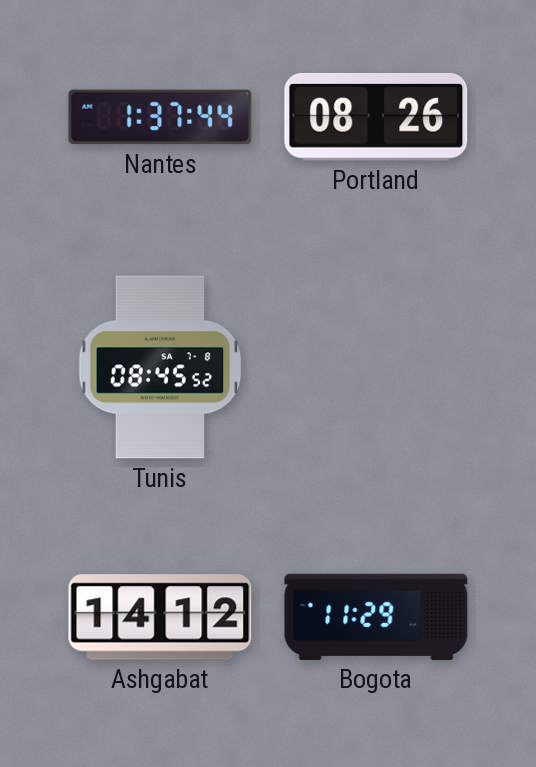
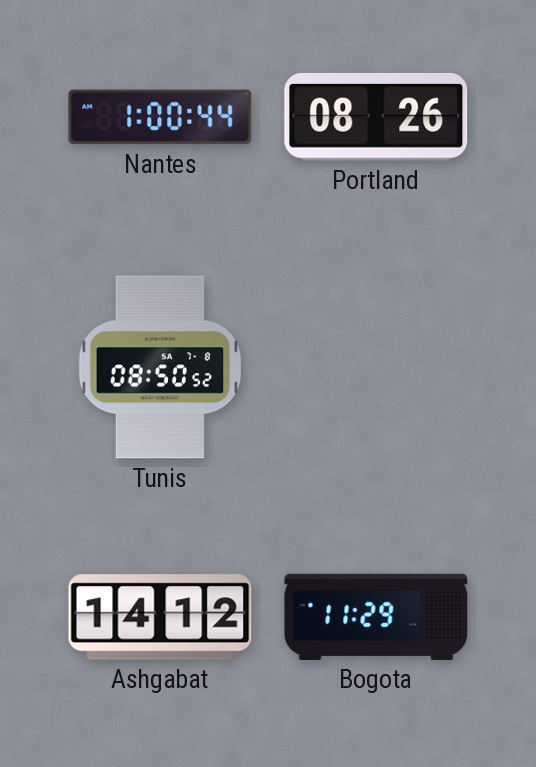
Nantes: 1:37 -> 1:00 (160, 117)
Tunis: 08:45 -> 08:50 (160, 367)
